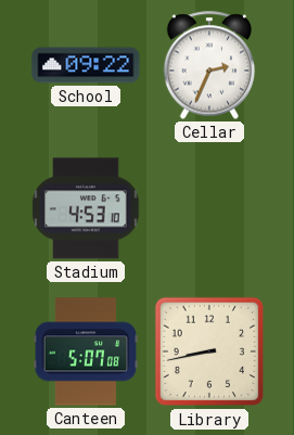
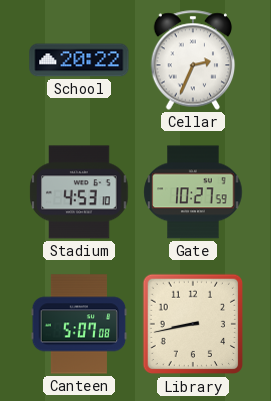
School: 09:22 -> 20:22 (79, 60)
Gate: none -> 10:27 (193, 192)
